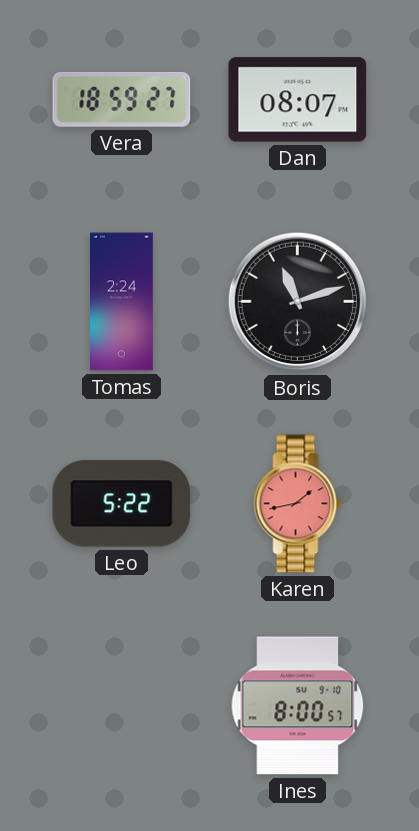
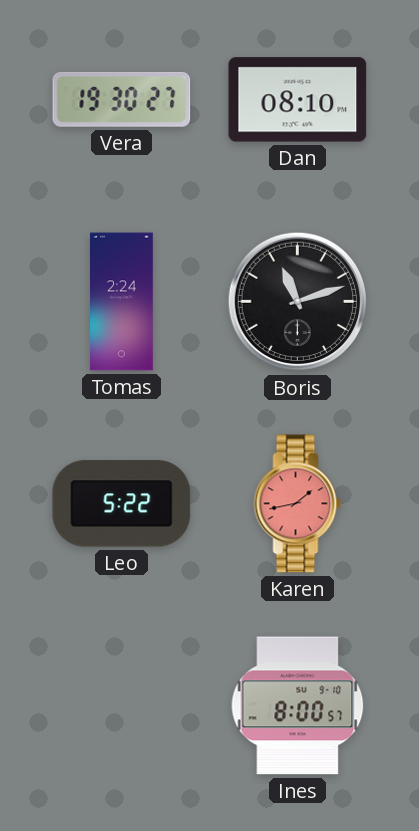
Vera: 18:59 -> 19:30 (122, 99)
Dan: 08:07 -> 08:10 (298, 100)
